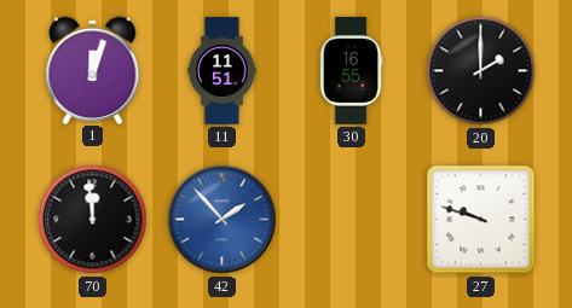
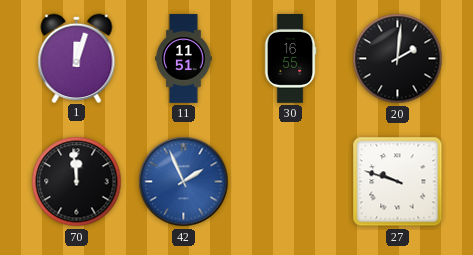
20: 2:00 -> 2:01 (398, 59)
42: 1:53 -> 1:56 (184, 182)
